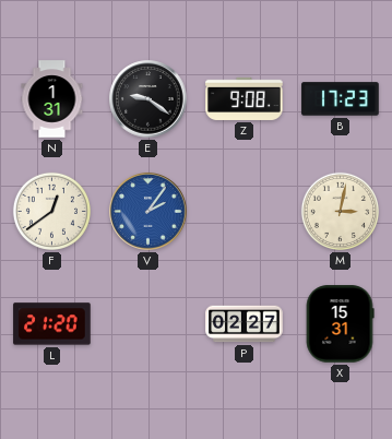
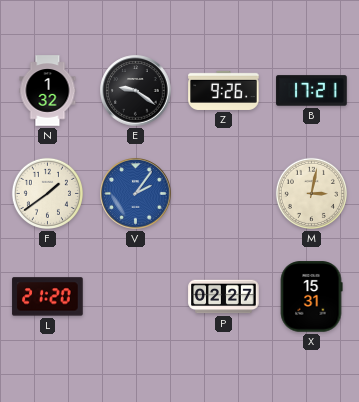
N: 1:31 -> 1:32 (48, 91)
Z: 9:08 -> 9:26 (224, 90)
B: 17:23 -> 17:21 (312, 91)
F: 12:39 -> 1:39 (47, 193)
